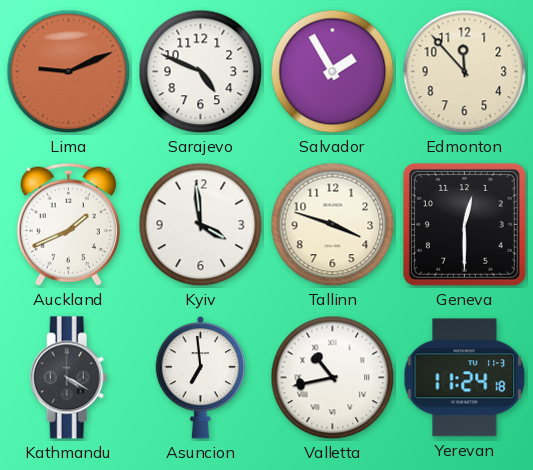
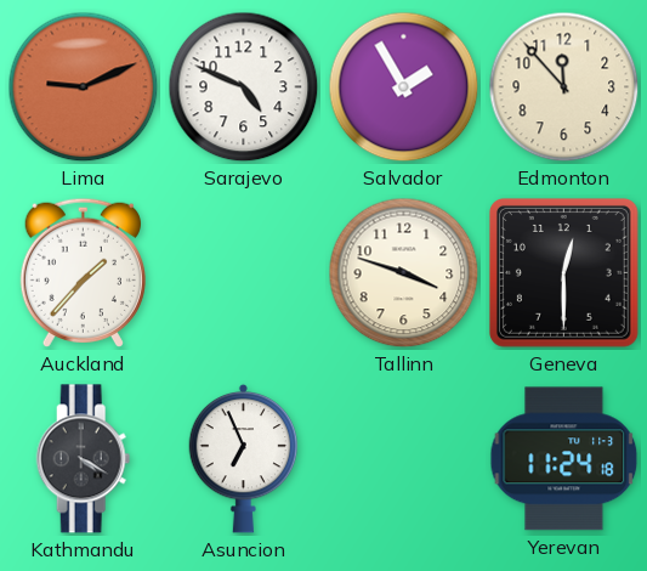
Auckland: 1:41 -> 1:37 (83, 272)
Kyiv: 3:59 -> none (201, 225)
Asuncion: 6:59 -> 6:56 (244, 458)
Valletta: 10:43 -> none (333, 378)
